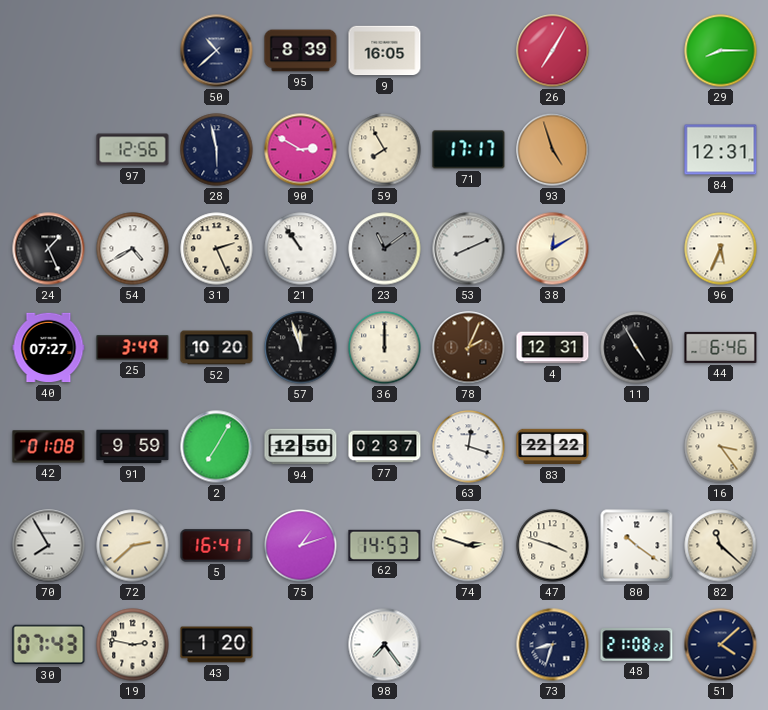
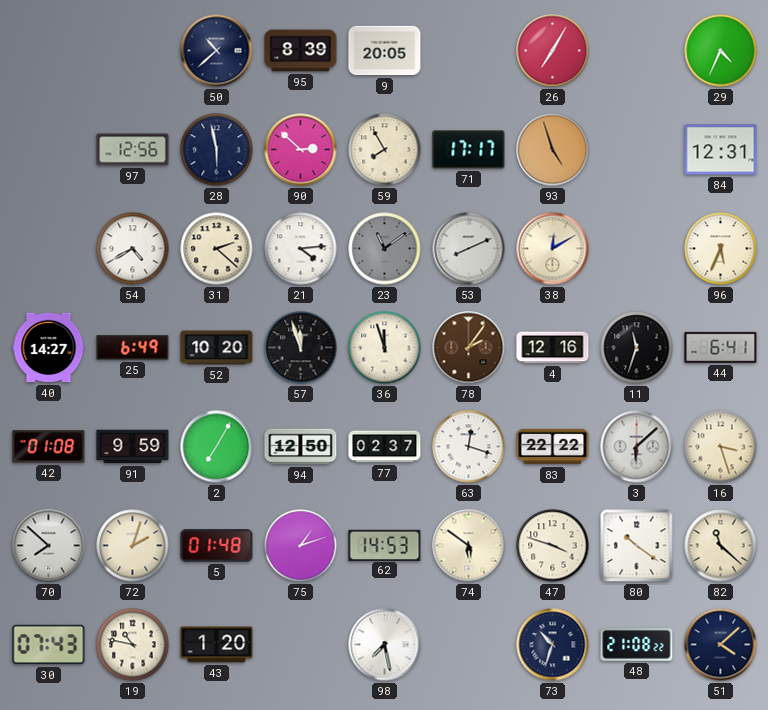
9: 16:05 -> 20:05 (385, 51)
29: 8:15 -> 4:34 (721, 51)
90: 2:50 -> 2:52 (301, 150)
24: 1:26 -> none (49, 249)
31: 2:26 -> 2:22 (217, 249)
21: 10:54 -> 4:14 (301, 249)
40: 07:27 -> 14:27 (49, 348)
25: 3:49 -> 6:49 (133, 348)
36: 12:00 -> 11:57 (385, 348)
78: 2:04 -> 2:06 (469, 348)
4: 12:31 -> 12:16 (553, 348)
11: 4:55 -> 11:33 (637, 348)
44: 6:46 -> 6:41 (721, 347)
3: none -> 6:08 (637, 447)
16: 3:24 -> 3:27 (721, 447)
70: 7:55 -> 7:52 (49, 546)
72: 2:38 -> 2:03 (133, 546)
5: 16:41 -> 01:48 (217, 546)
74: 2:48 -> 5:51 (469, 546)
19: 2:47 -> 10:47 (133, 645)
98: 7:24 -> 7:28 (385, 645)
73: 8:33 -> 10:33 (553, 645)
